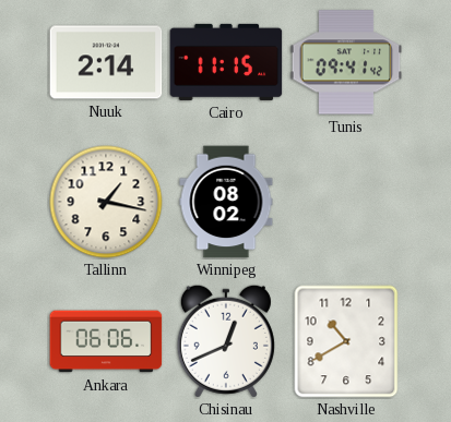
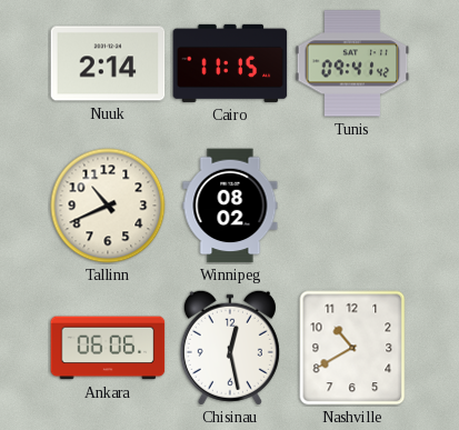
Tallinn: 1:17 -> 10:41 (108, 206)
Chisinau: 12:41 -> 12:28 (230, 348)
